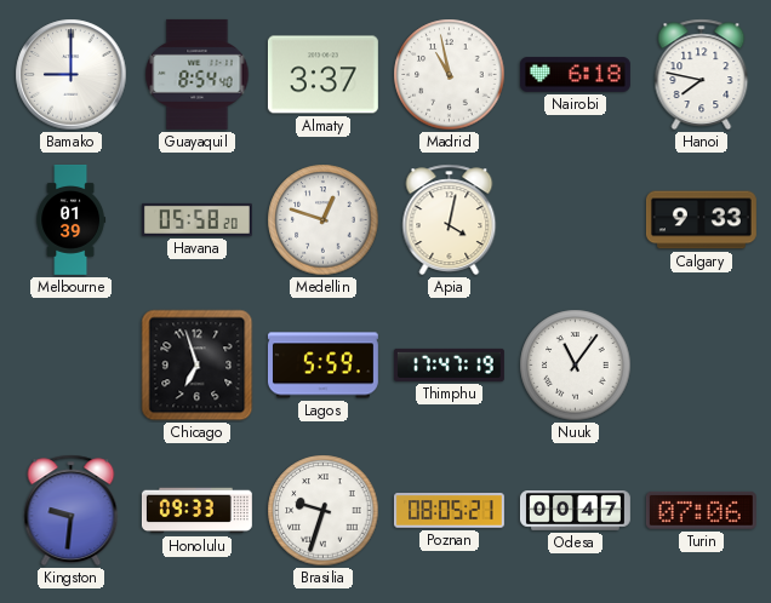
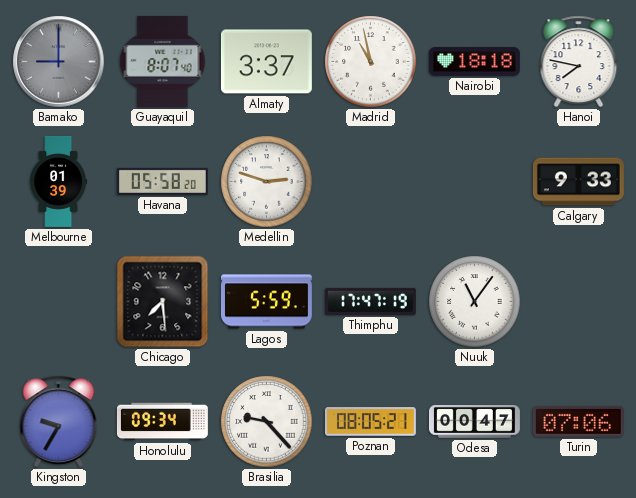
Bamako dial: white -> grey (59, 62)
Guayaquil: 8:54 -> 8:07 (163, 61)
Nairobi: 6:18 -> 18:18 (474, 62)
Medellin: 12:48 -> 2:48 (267, 182)
Apia: 4:02 -> none (450, 220)
Chicago: 6:57 -> 7:29 (163, 302)
Kingston: 9:31 -> 9:35 (59, 422)
Honolulu: 09:33 -> 09:34 (162, 422)
Brasilia: 9:33 -> 9:23 (267, 422)
